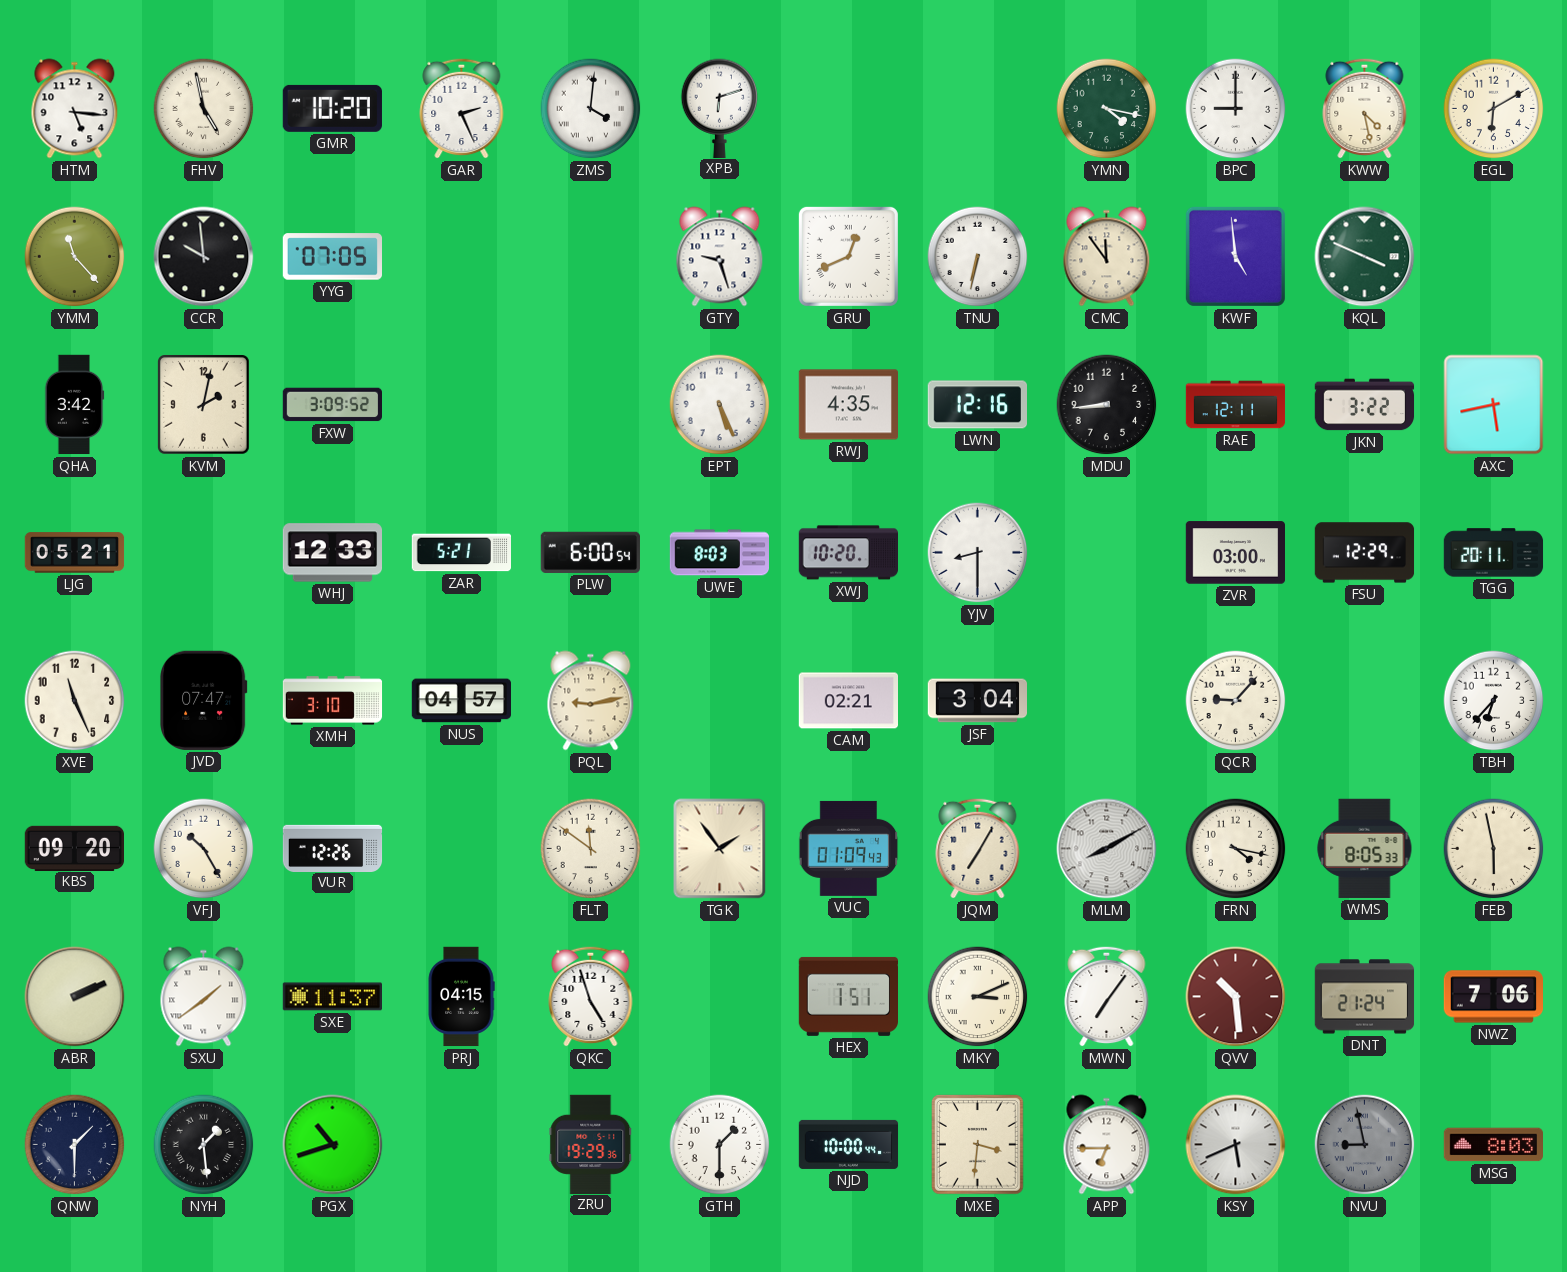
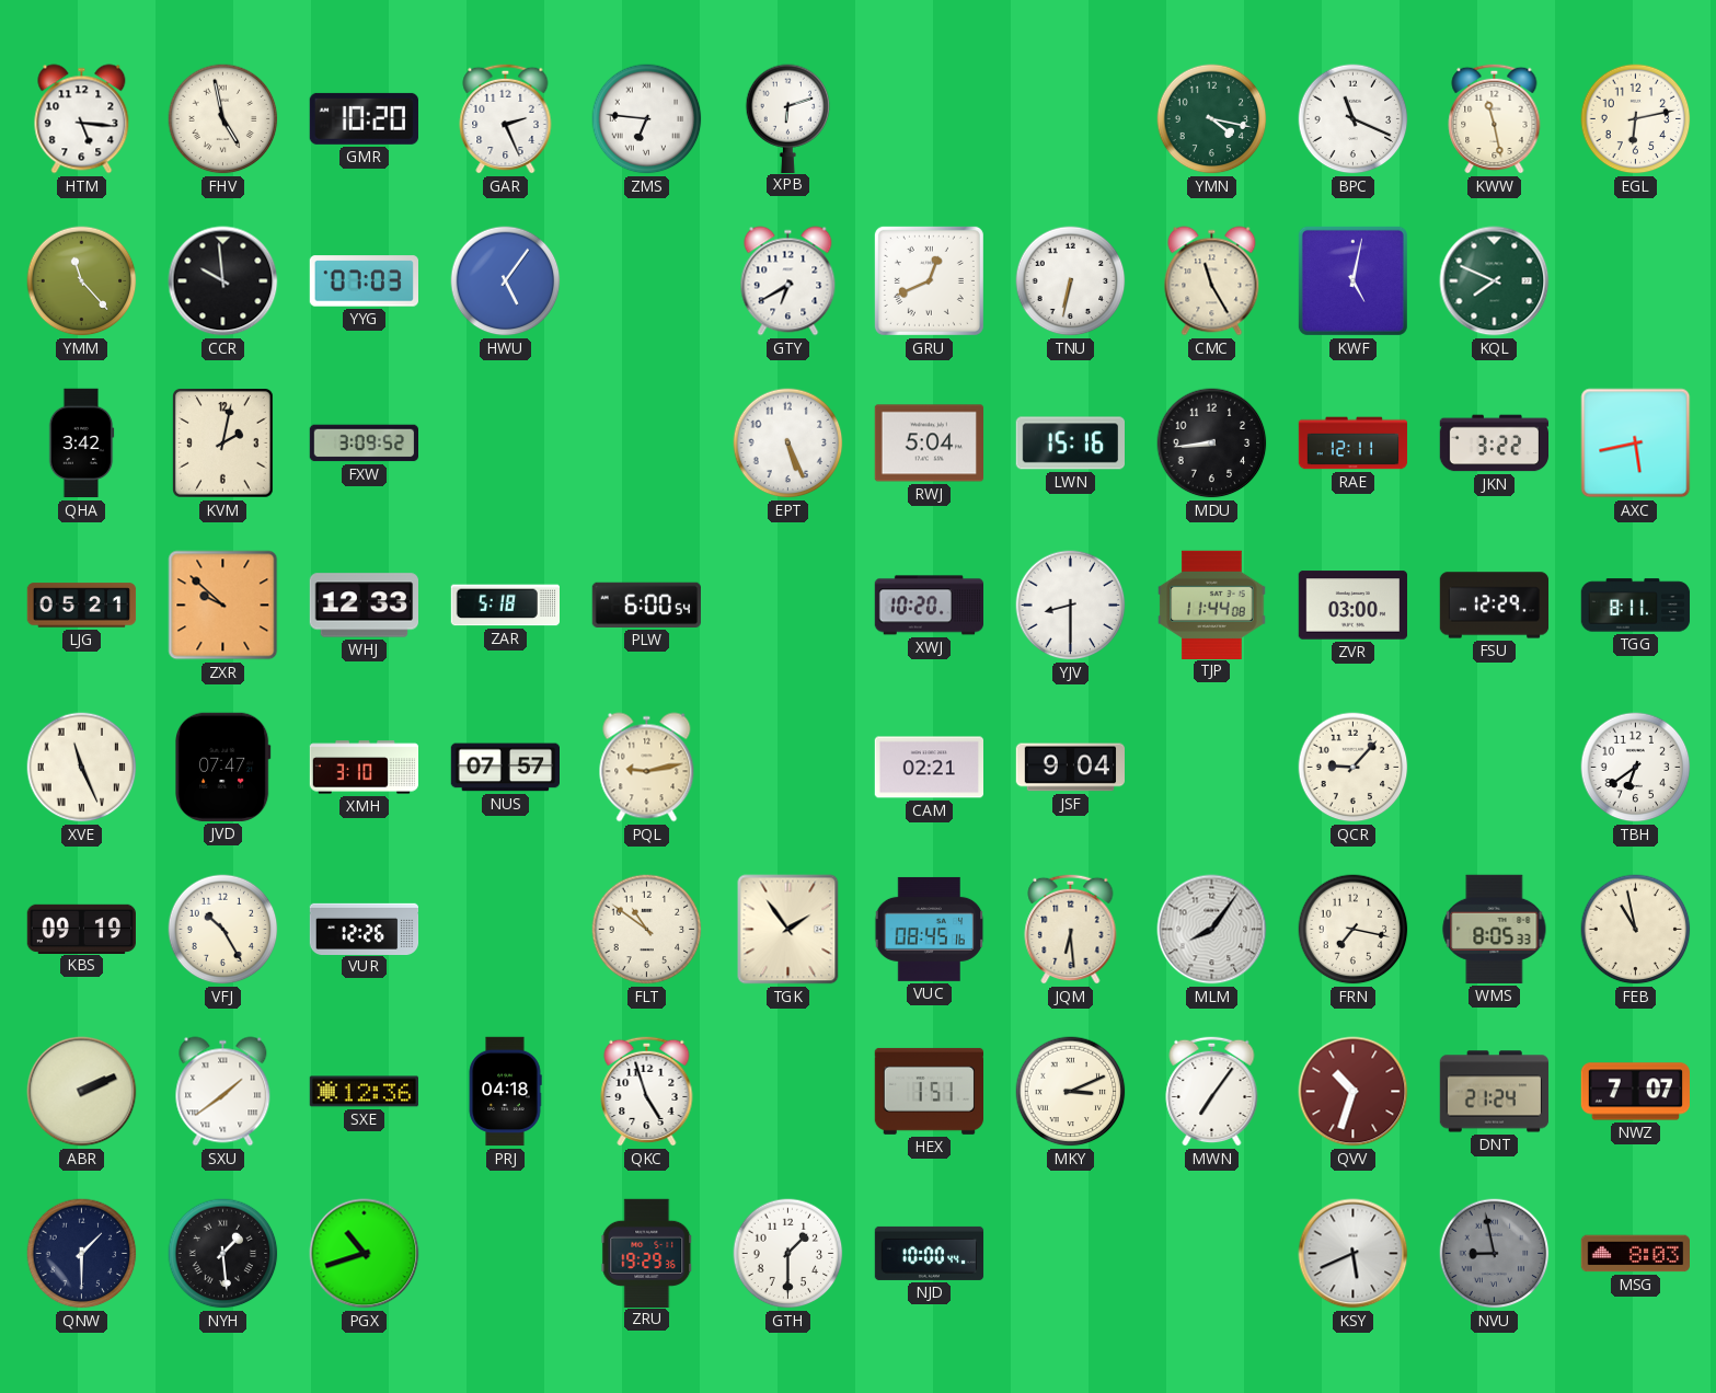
ZMS: 4:01 -> 6:46 (647, 119)
BPC: 9:00 -> 11:19 (1354, 119)
KWW: 4:28 -> 11:28 (1495, 118)
EGL: 6:10 -> 6:13 (1636, 119)
YYG: 07:05 -> 07:03 (364, 281)
HWU: none -> 5:06 (506, 281)
GTY: 9:27 -> 6:40 (788, 281)
CMC: 11:54 -> 11:25 (1212, 281)
KWF: 4:59 -> 5:02 (1352, 280)
KQL: 3:49 -> 7:49 (1495, 281)
RWJ: 4:35 -> 5:04 (929, 444)
LWN: 12:16 -> 15:16 (1070, 444)
ZXR: none -> 9:52 (223, 606)
ZAR: 5:21 -> 5:18 (505, 606)
UWE: 8:03 -> none (719, 553)
TJP: none -> 11:44 (1212, 605)
TGG: 20:11 -> 8:11 (1636, 606)
XVE numerals: Arabic -> Roman (82, 768)
NUS: 04:57 -> 07:57 (505, 768)
JSF: 3:04 -> 9:04 (1070, 768)
TBH: 6:37 -> 6:39 (1636, 768)
KBS: 09:20 -> 09:19 (81, 929)
FLT: 11:51 -> 10:51 (647, 930)
VUC: 01:09 -> 08:45 (930, 929)
JQM: 7:05 -> 6:29 (1071, 929)
MLM: 8:10 -> 8:06 (1212, 930)
FRN: 4:17 -> 7:17 (1354, 930)
FEB: 5:58 -> 10:58 (1636, 930)
SXE: 11:37 -> 12:36 (364, 1092)
PRJ: 04:15 -> 04:18 (505, 1092)
QVV: 10:29 -> 10:33 (1354, 1092)
NWZ: 7:06 -> 7:07 (1635, 1092)
MXE: 3:31 -> none (978, 1145)
APP: 6:45 -> none (1107, 1145)
